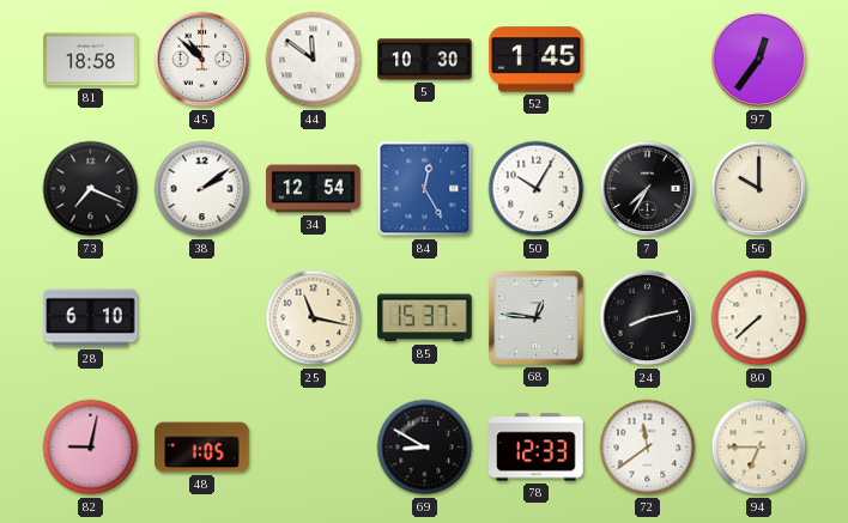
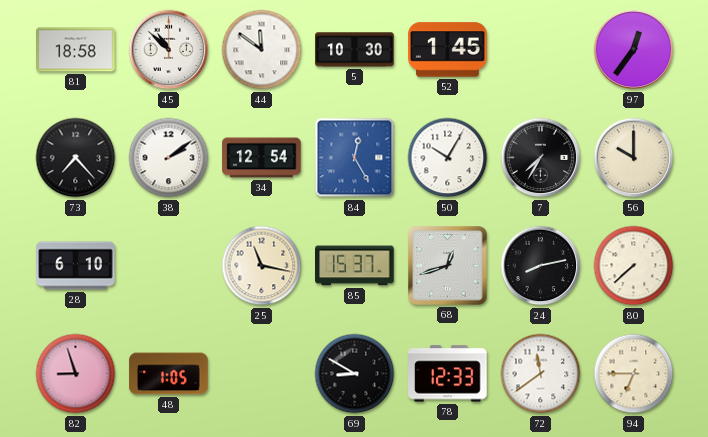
73: 7:19 -> 7:23 (76, 158)
68: 12:46 -> 12:42 (448, 266)
82: 9:02 -> 8:57 (76, 374)
